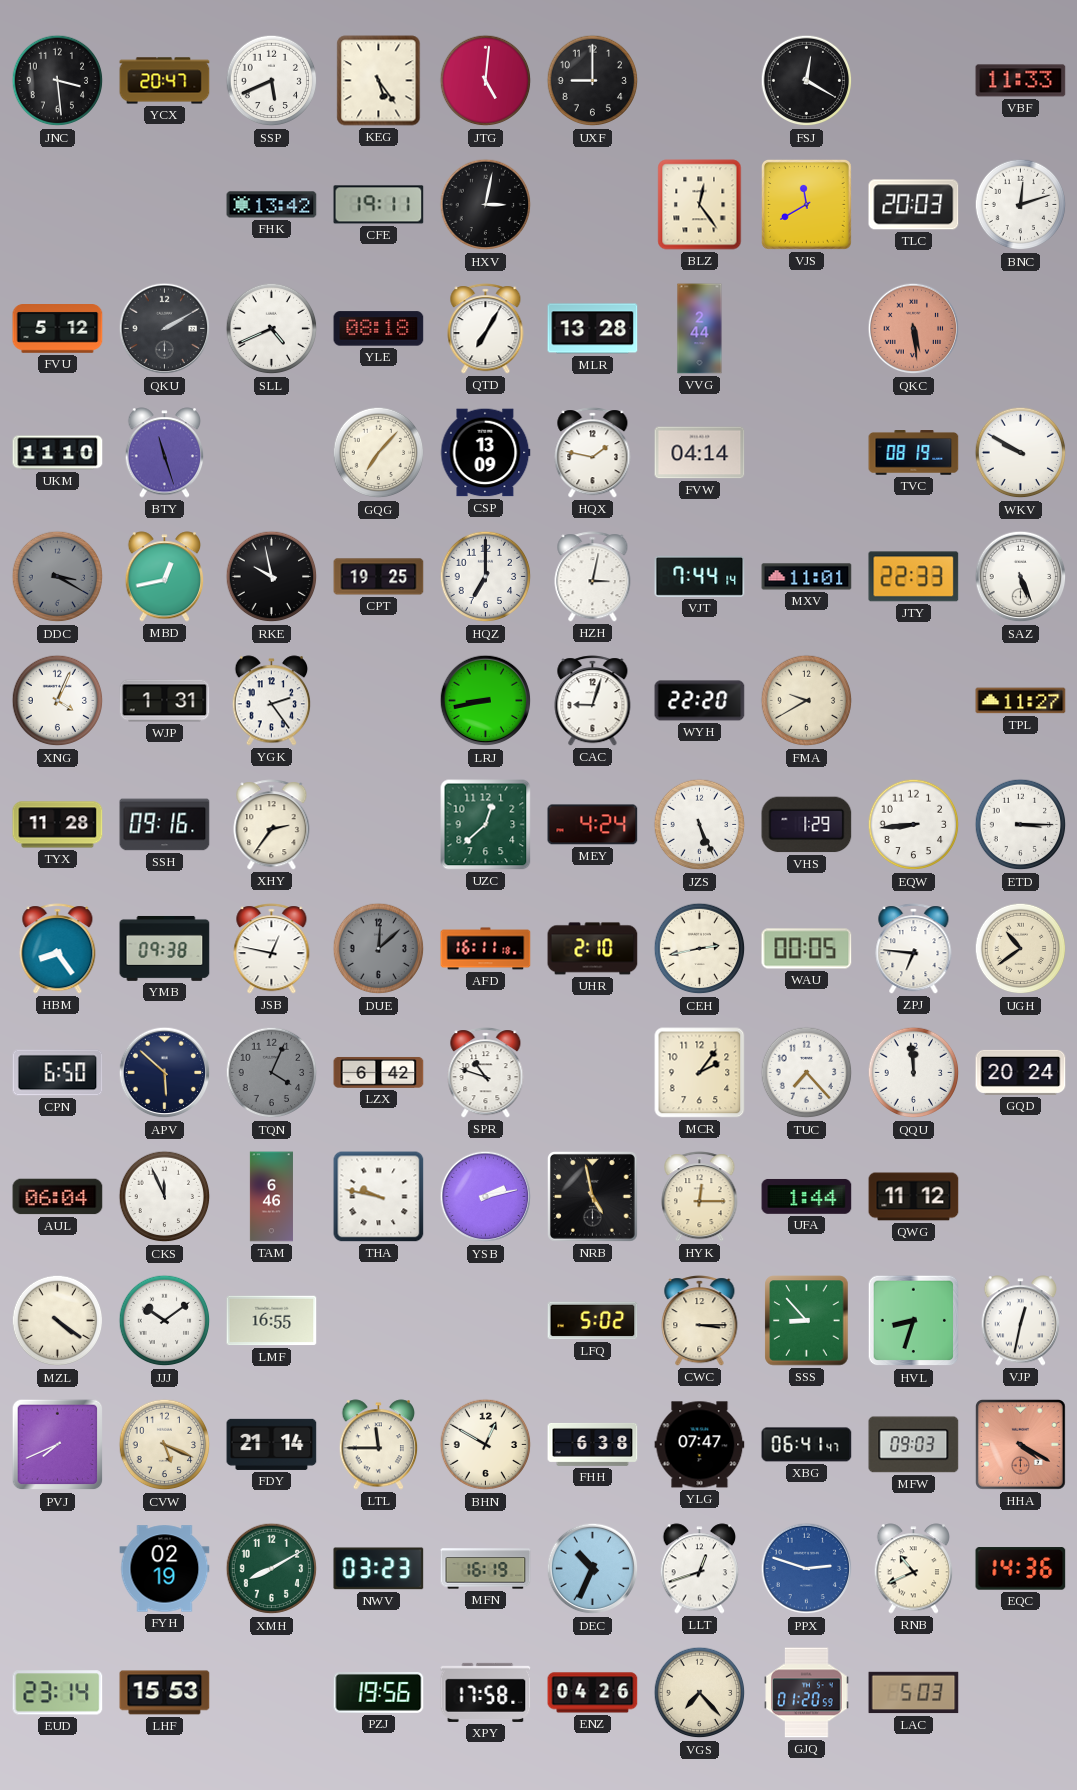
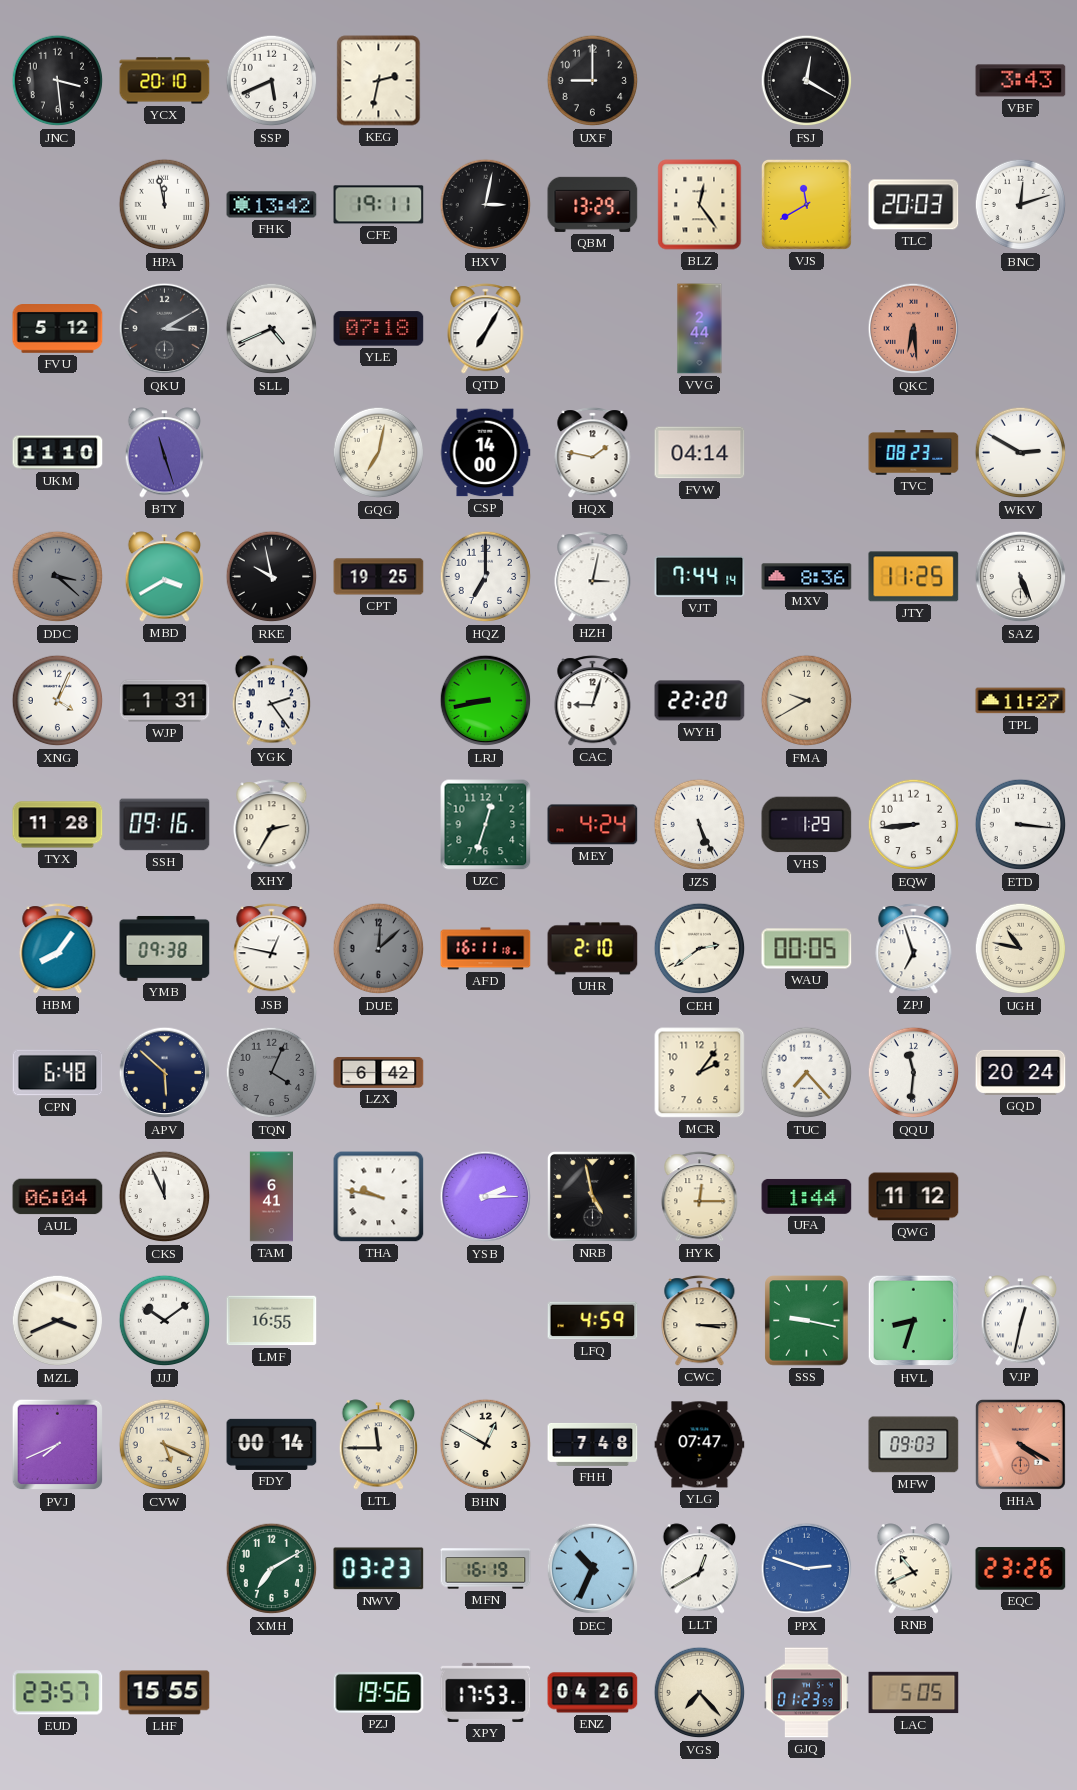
YCX: 20:47 -> 20:10 (165, 81)
KEG: 5:24 -> 2:32 (379, 81)
JTG: 5:01 -> none (486, 81)
VBF: 11:33 -> 3:43 (1021, 81)
HPA: none -> 11:58 (165, 205)
QBM: none -> 13:29 (593, 204)
QKU: 2:10 -> 3:10 (165, 329)
YLE: 08:18 -> 07:18 (379, 329)
MLR: 13:28 -> none (593, 329)
QKC: 5:29 -> 6:29 (914, 329)
GQG: 7:07 -> 7:02 (379, 453)
CSP: 13:09 -> 14:00 (486, 453)
TVC: 08:19 -> 08:23 (914, 453)
WKV: 9:50 -> 2:50 (1021, 453)
DDC: 3:20 -> 3:22 (58, 577)
MBD: 12:43 -> 3:40 (165, 577)
MXV: 11:01 -> 8:36 (807, 577)
JTY: 22:33 -> 11:25 (914, 577)
XHY: 2:36 -> 2:35 (272, 825)
UZC: 12:38 -> 12:33 (486, 825)
ETD: 3:15 -> 3:16 (1021, 825)
HBM: 8:24 -> 8:06 (58, 949)
CEH: 2:43 -> 2:39 (700, 949)
ZPJ: 6:46 -> 6:57 (914, 949)
UGH: 10:39 -> 10:47 (1021, 949)
CPN: 6:50 -> 6:48 (58, 1073)
SPR: 10:48 -> none (486, 1073)
QQU: 11:59 -> 11:31 (914, 1073)
TAM: 6:46 -> 6:41 (271, 1197)
YSB: 2:13 -> 2:15 (486, 1197)
MZL: 4:21 -> 3:41 (58, 1321)
LFQ: 5:02 -> 4:59 (593, 1321)
SSS: 8:53 -> 9:17 (807, 1321)
FDY: 21:14 -> 00:14 (272, 1444)
FHH: 6:38 -> 7:48 (593, 1444)
XBG: 06:41 -> none (807, 1445)
FYH: 02:19 -> none (165, 1569)
XMH: 8:10 -> 7:10 (272, 1569)
LLT: 12:42 -> 12:40 (700, 1569)
EQC: 14:36 -> 23:26 (1021, 1569)
EUD: 23:14 -> 23:57 (58, 1693)
LHF: 15:53 -> 15:55 (165, 1693)
XPY: 17:58 -> 17:53 (486, 1692)
GJQ: 01:20 -> 01:23 (807, 1693)
LAC: 5:03 -> 5:05 (914, 1693)
